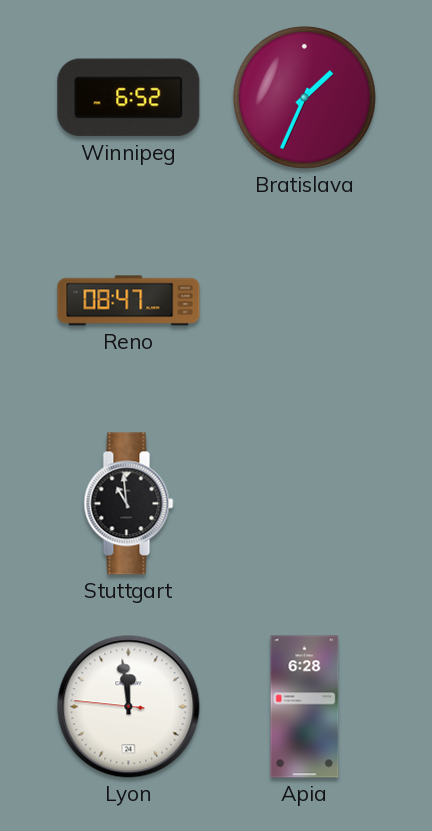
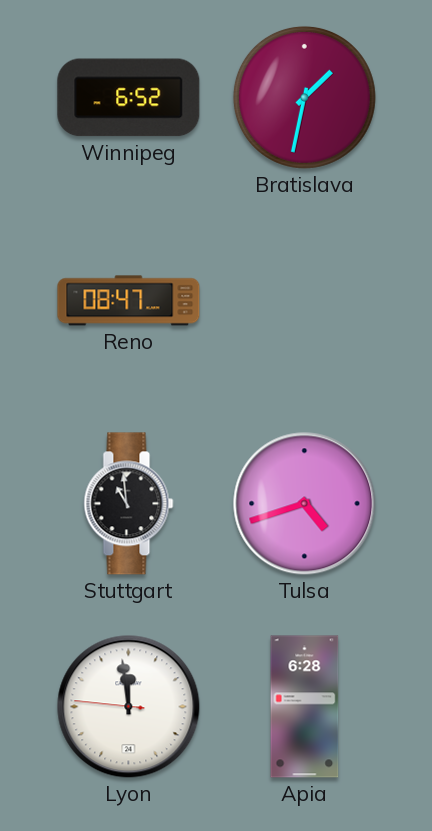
Bratislava: 1:34 -> 1:32 (304, 97)
Tulsa: none -> 4:42 (305, 504)
